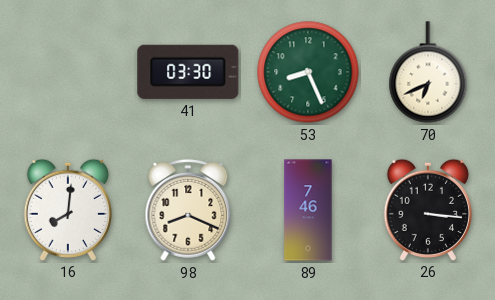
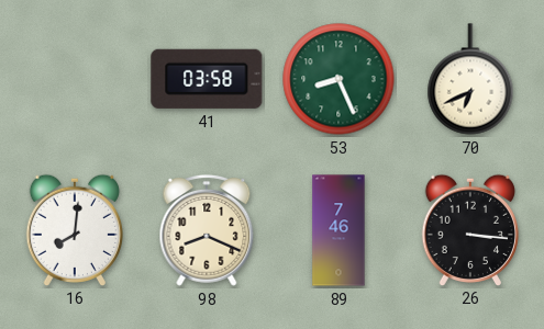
41: 03:30 -> 03:58 (207, 79)
